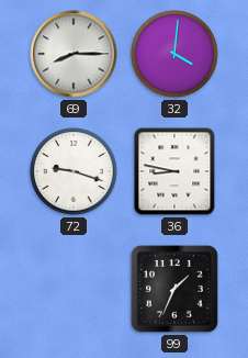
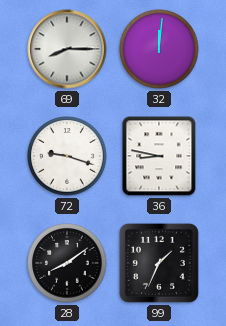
32: 4:01 -> 12:01 (159, 49)
28: none -> 8:09 (67, 263)
